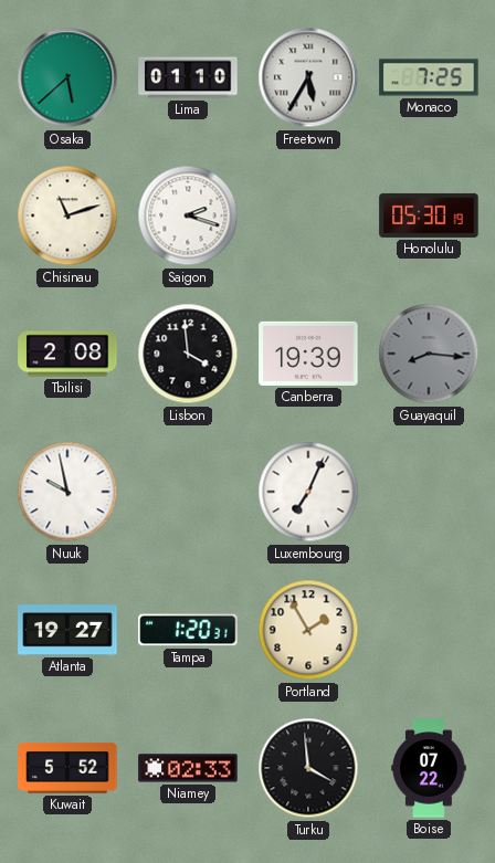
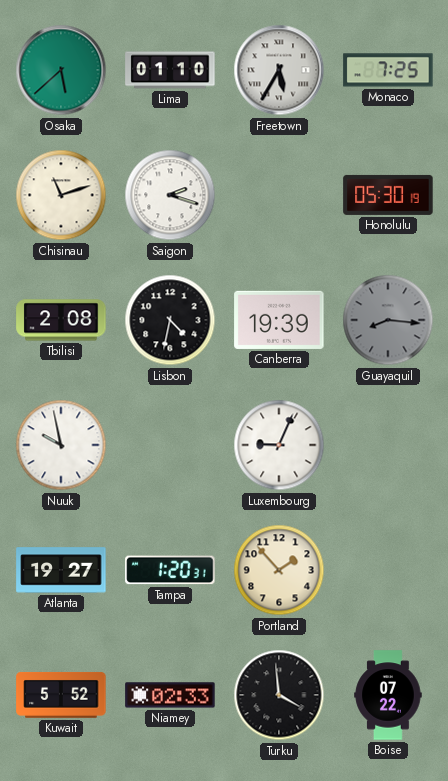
Lisbon: 3:59 -> 4:32 (170, 320)
Luxembourg: 7:04 -> 9:04 (279, 445)
Portland: 1:55 -> 1:53 (279, 570)
